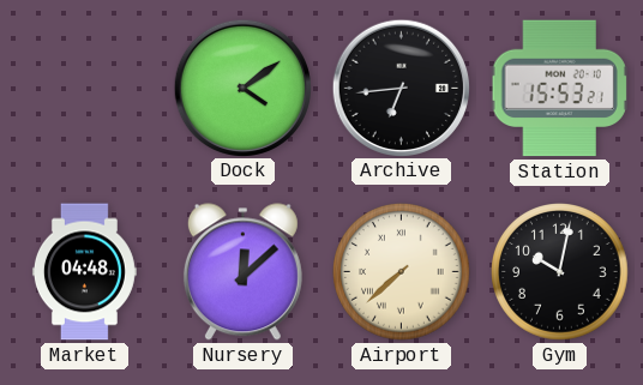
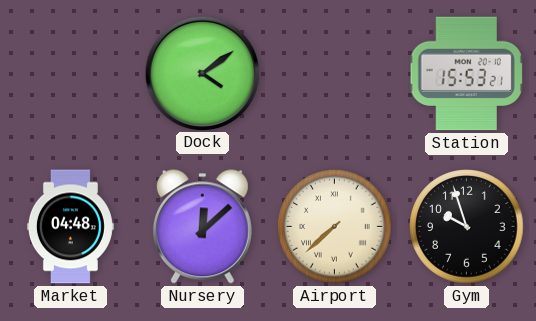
Archive: 6:44 -> none (401, 88)
Gym: 10:02 -> 9:57 (467, 227)
